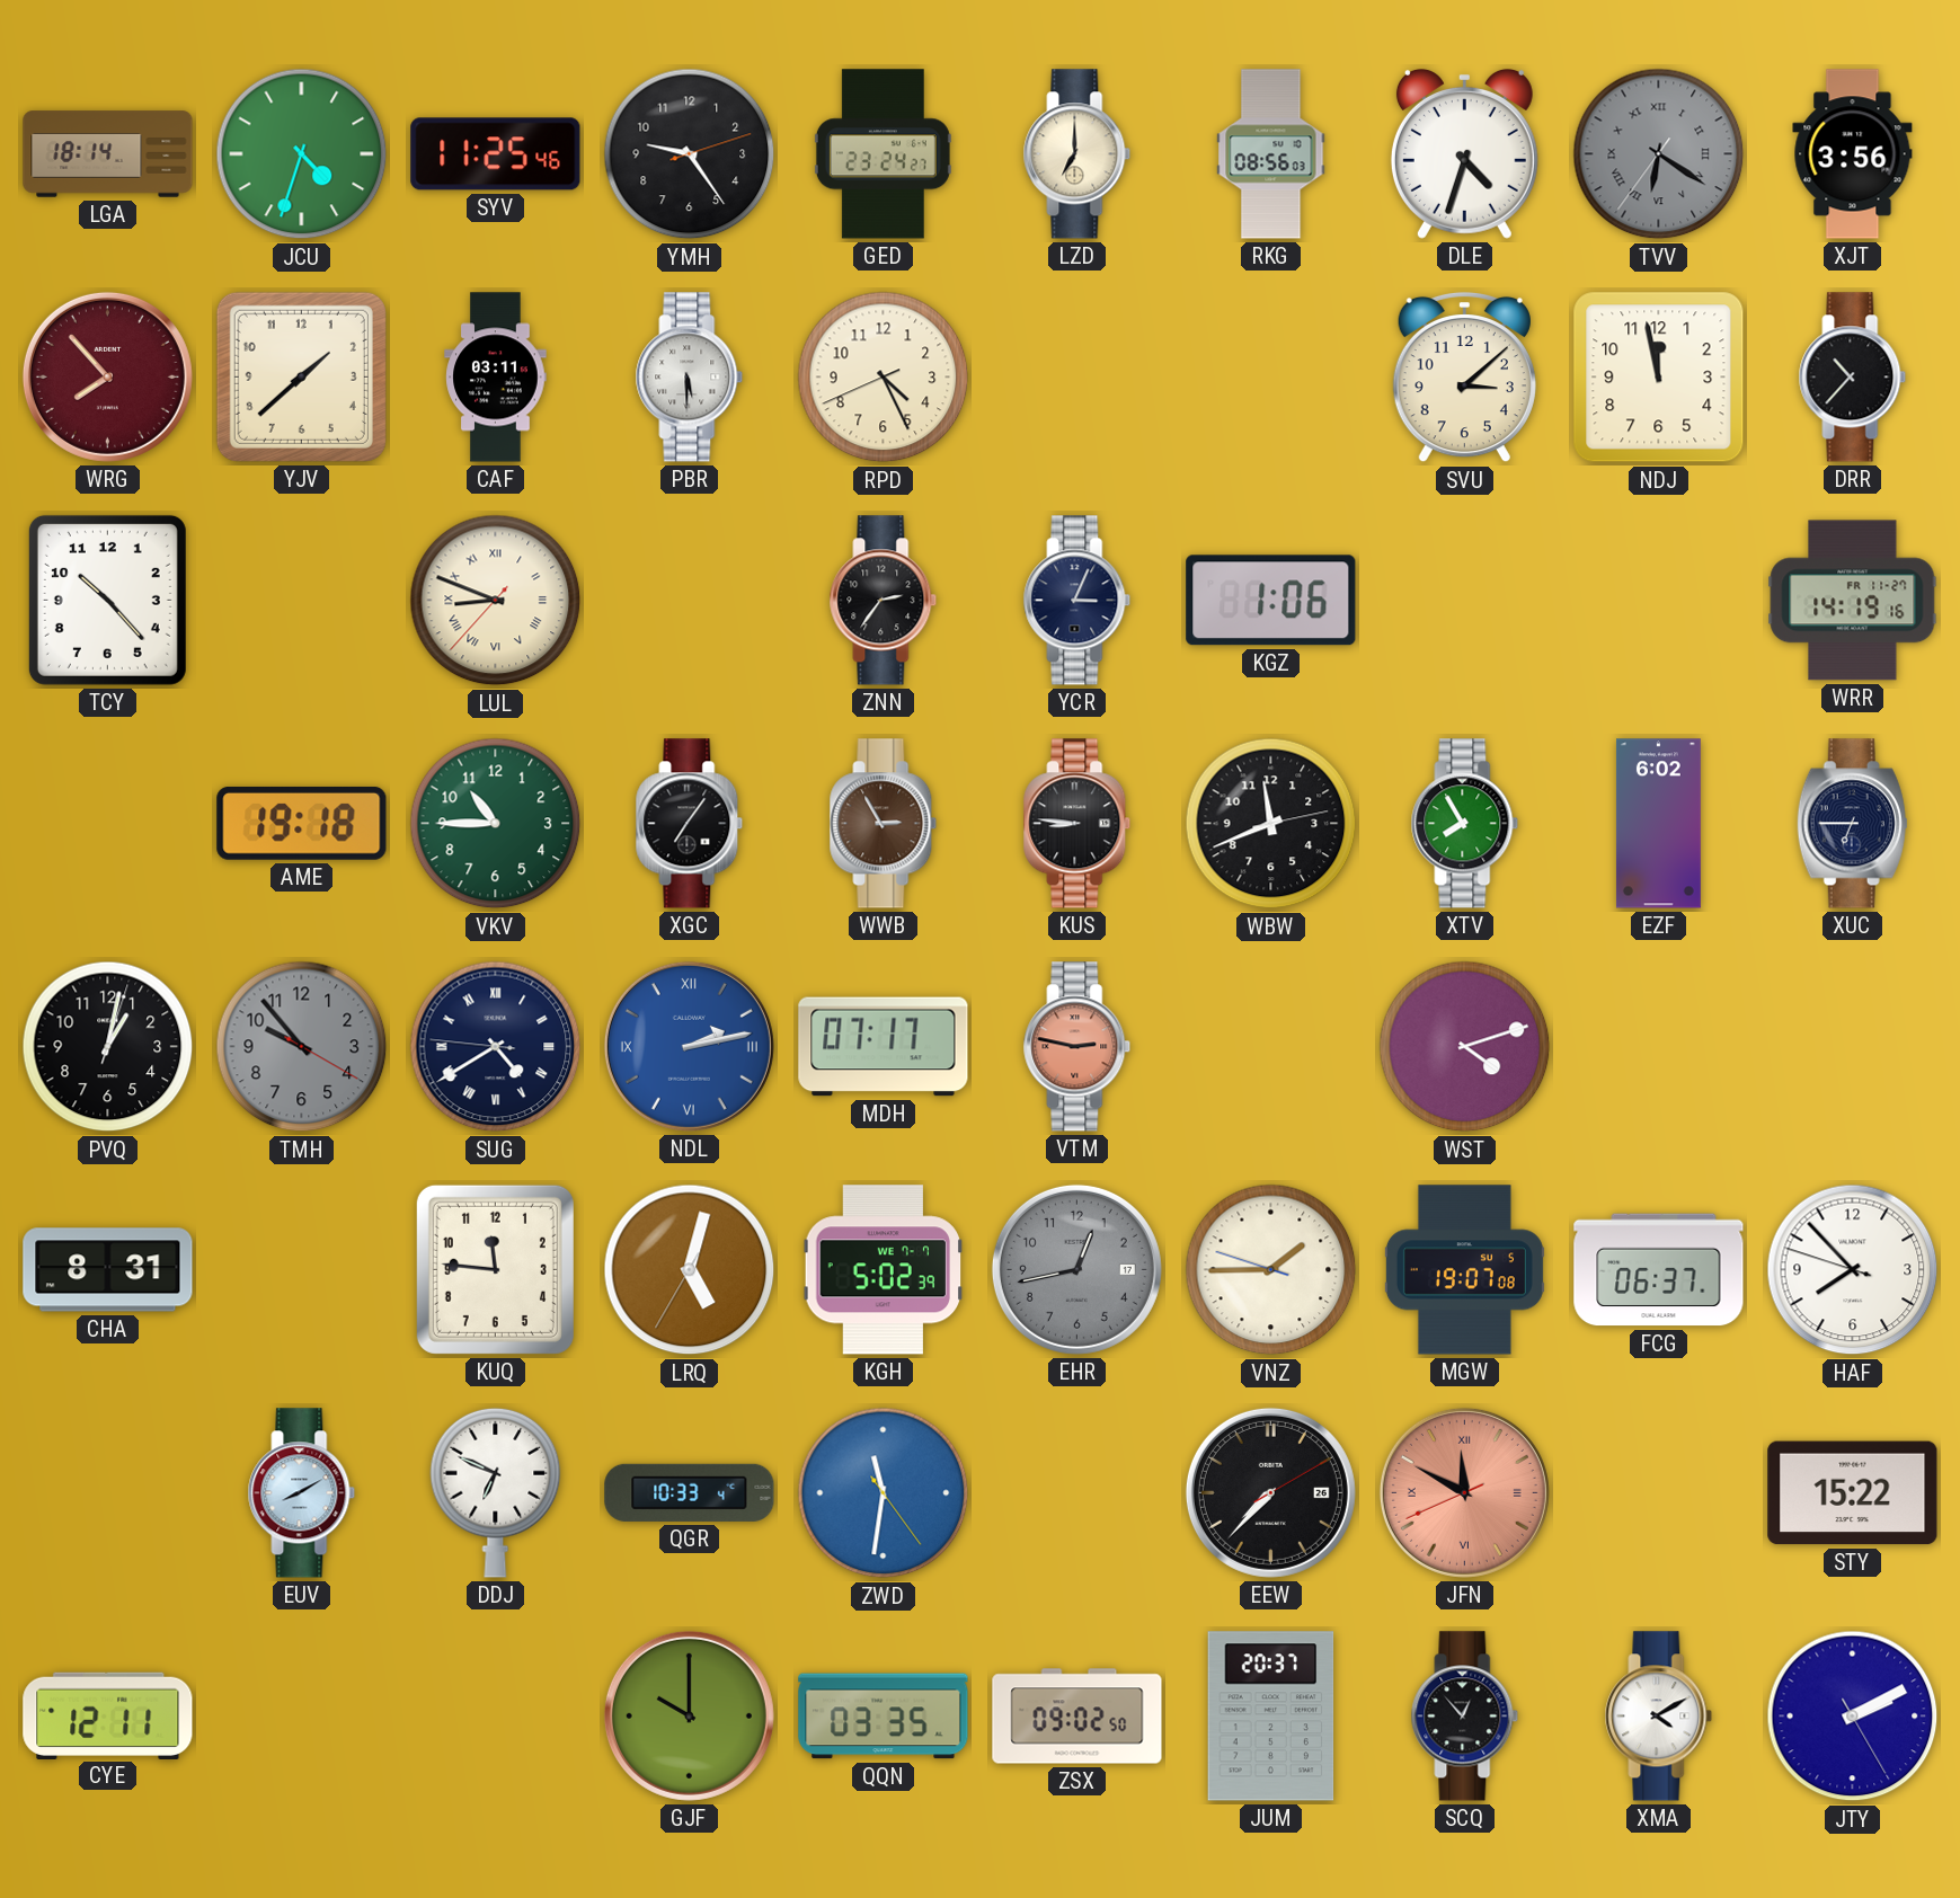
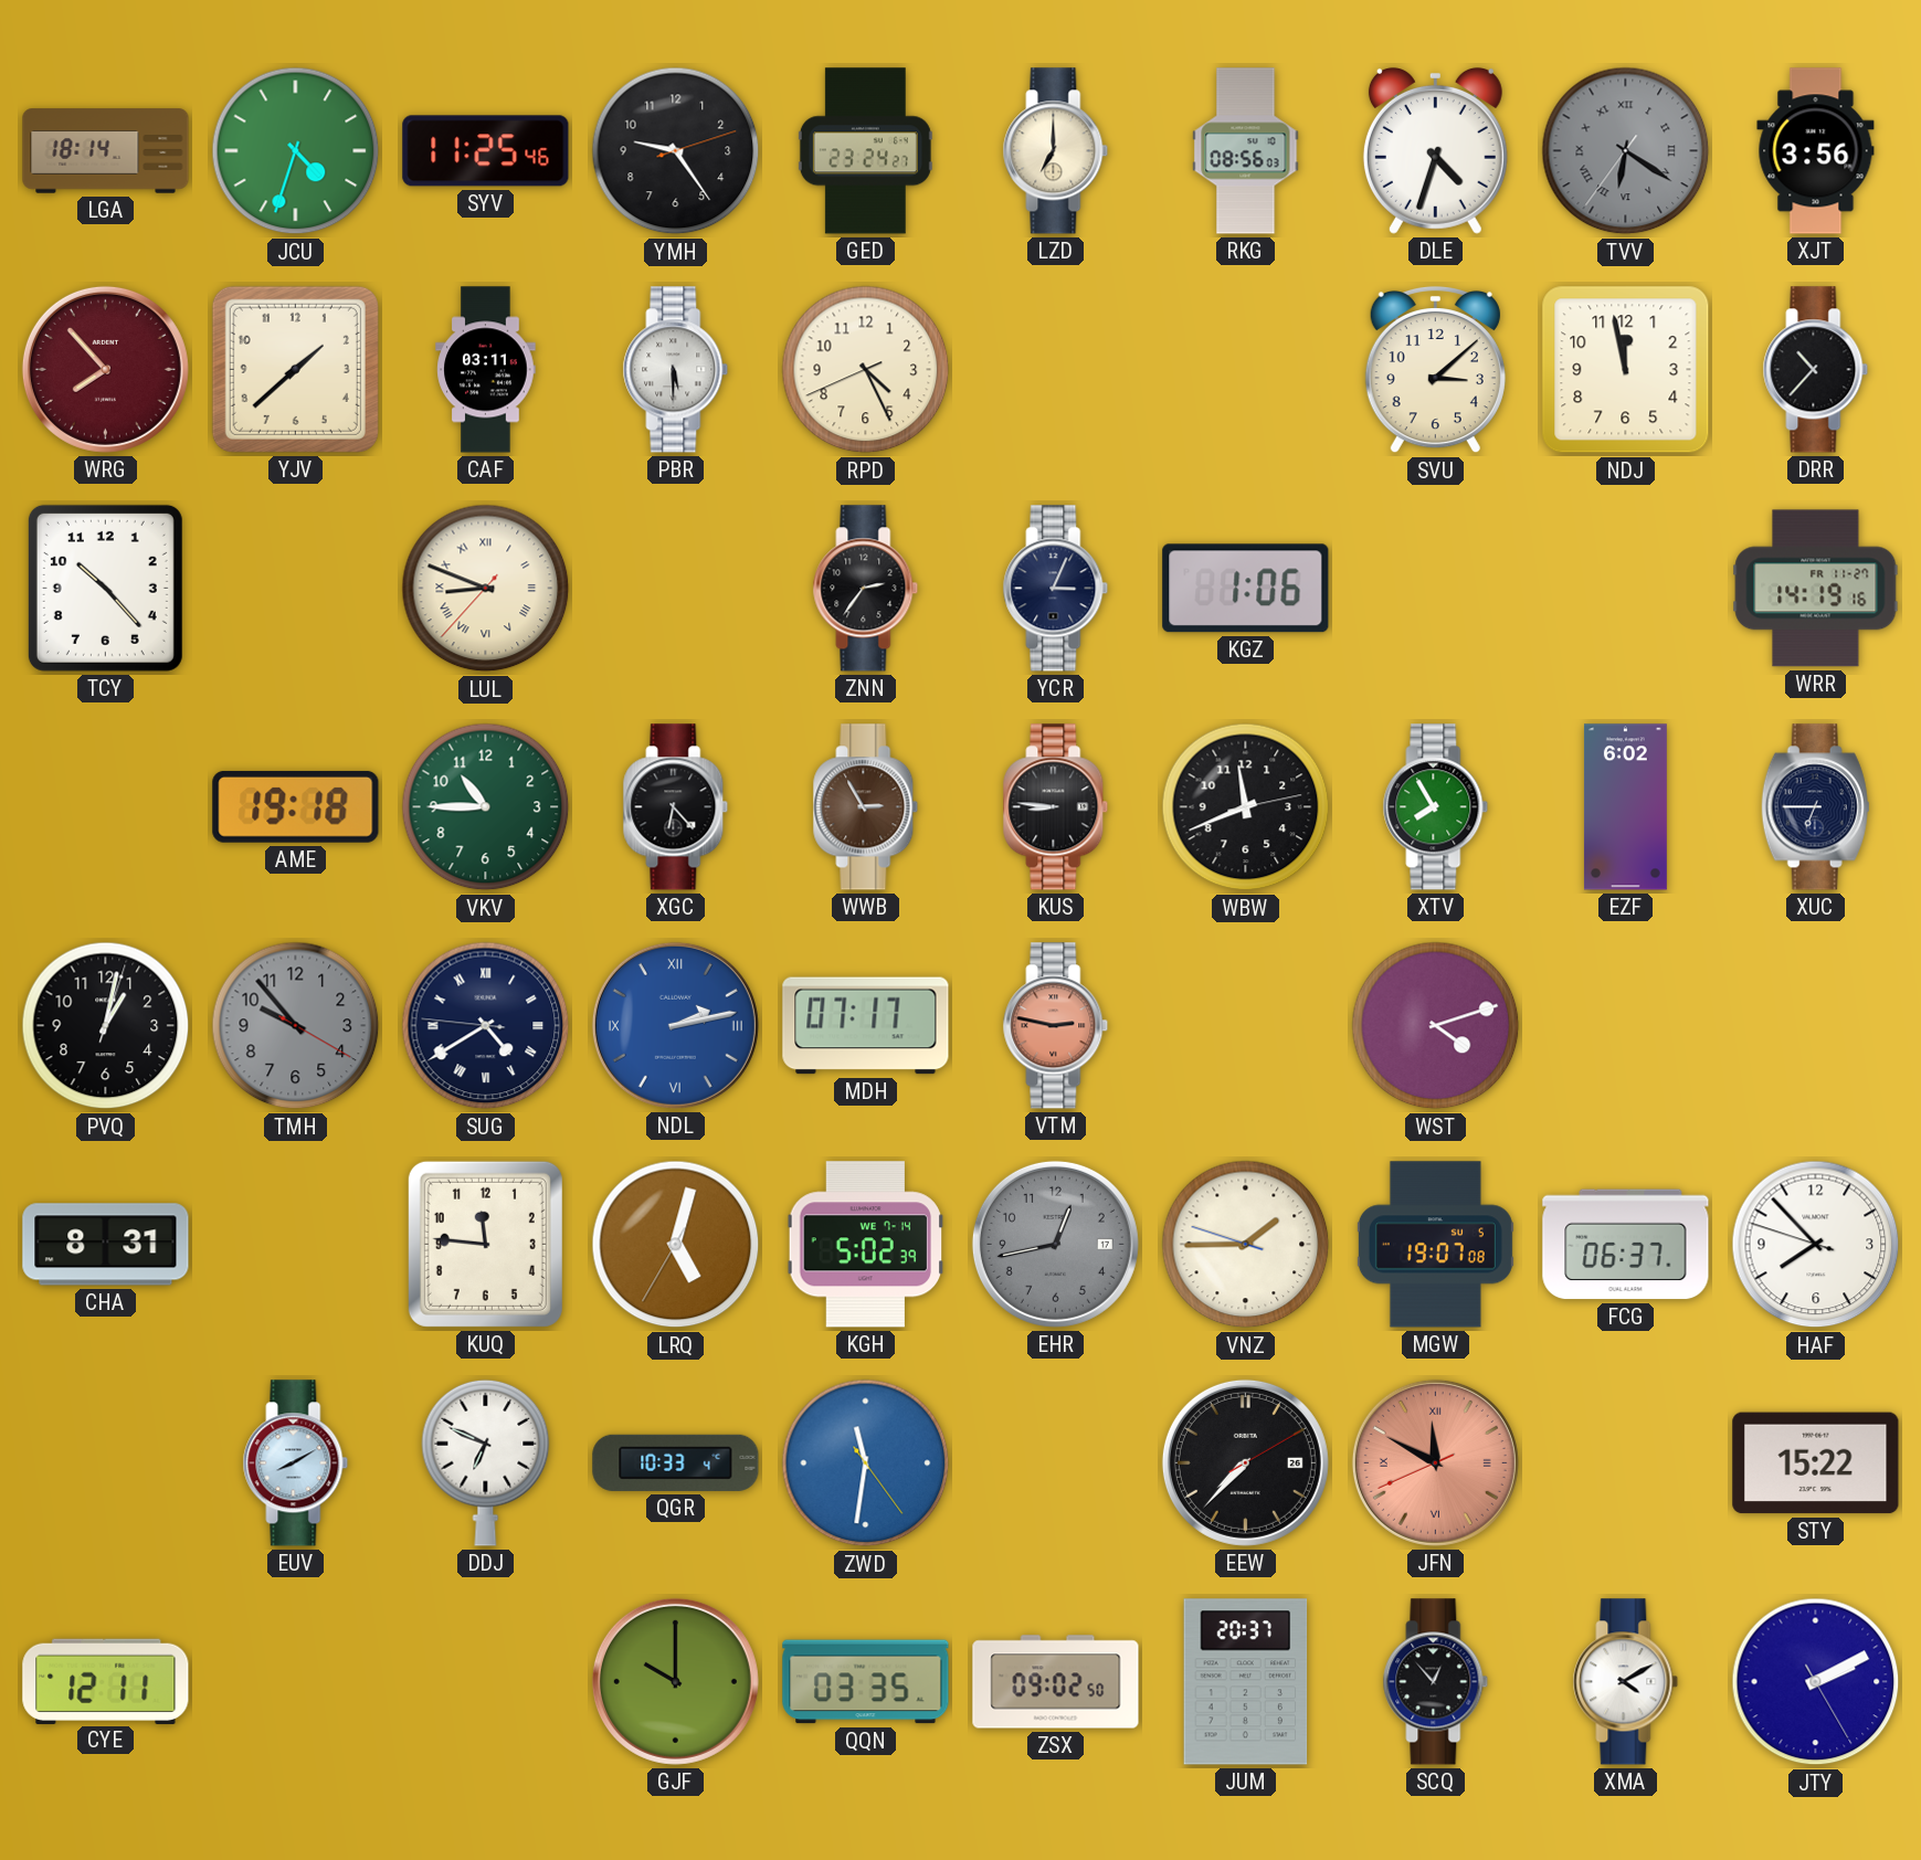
XGC: 7:06 -> 6:23 (676, 807)
KGH date: WE 7-7 -> WE 7-14 (866, 1245)
